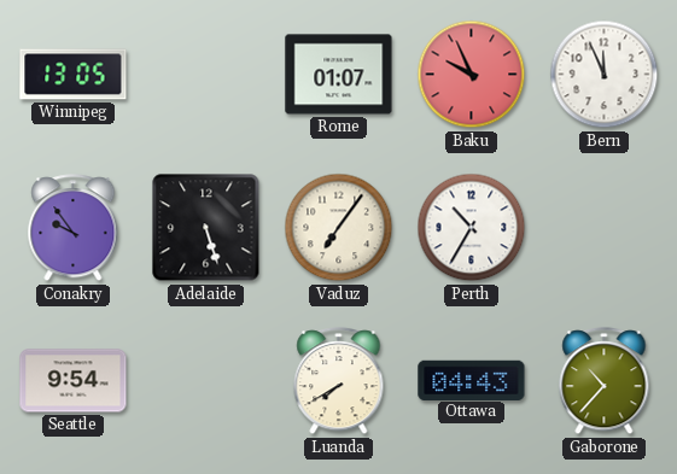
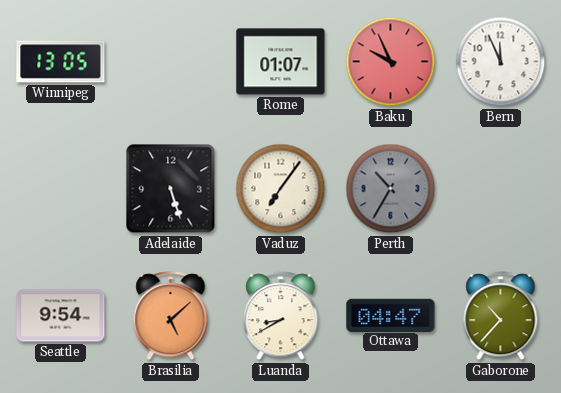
Conakry: 9:54 -> none (74, 228)
Perth dial: white -> grey (391, 189)
Brasilia: none -> 5:08 (171, 316)
Luanda: 7:40 -> 8:40 (281, 316)
Ottawa: 04:43 -> 04:47 (391, 315)
